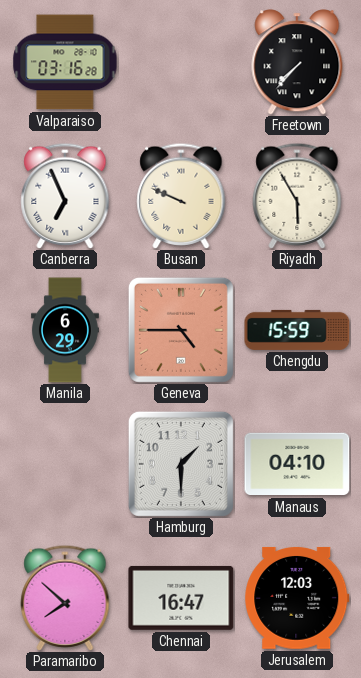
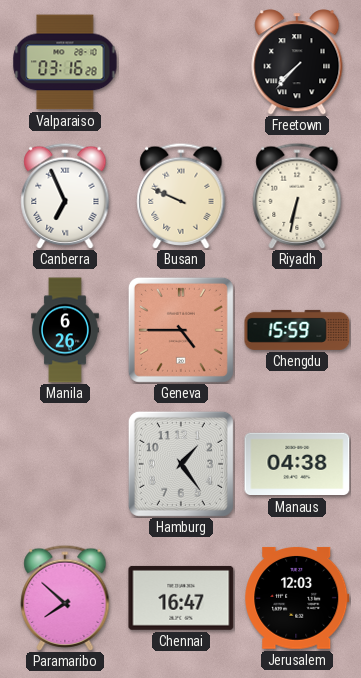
Riyadh: 5:55 -> 6:32 (297, 196)
Manila: 6:29 -> 6:26 (65, 330)
Hamburg: 1:30 -> 1:24 (181, 464)
Manaus: 04:10 -> 04:38 (297, 464)
